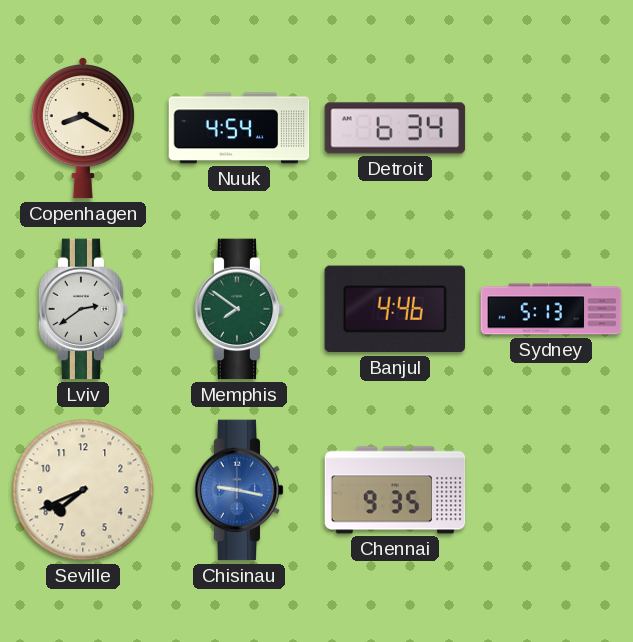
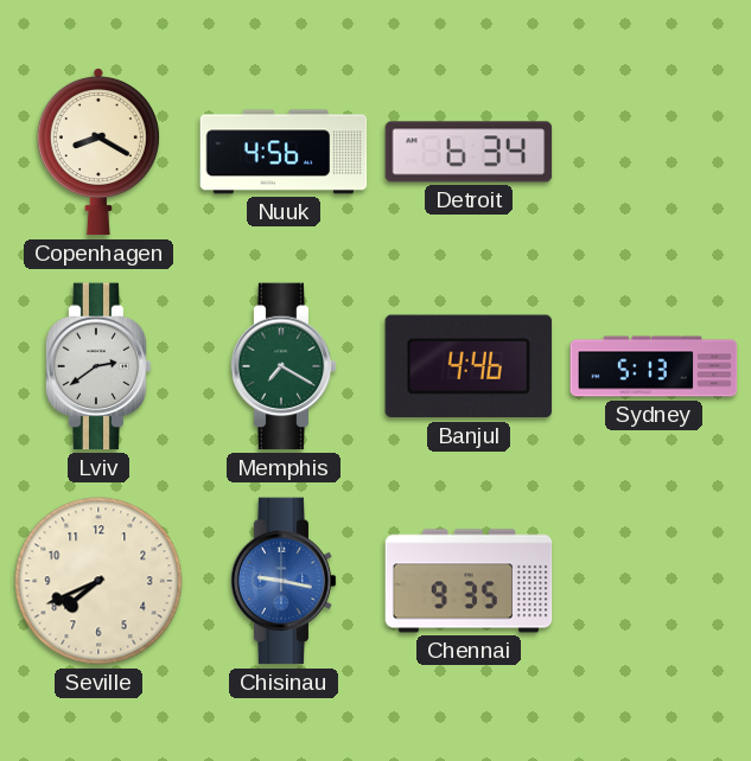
Nuuk: 4:54 -> 4:56 (284, 152)
Memphis: 7:51 -> 7:20 (284, 366)
